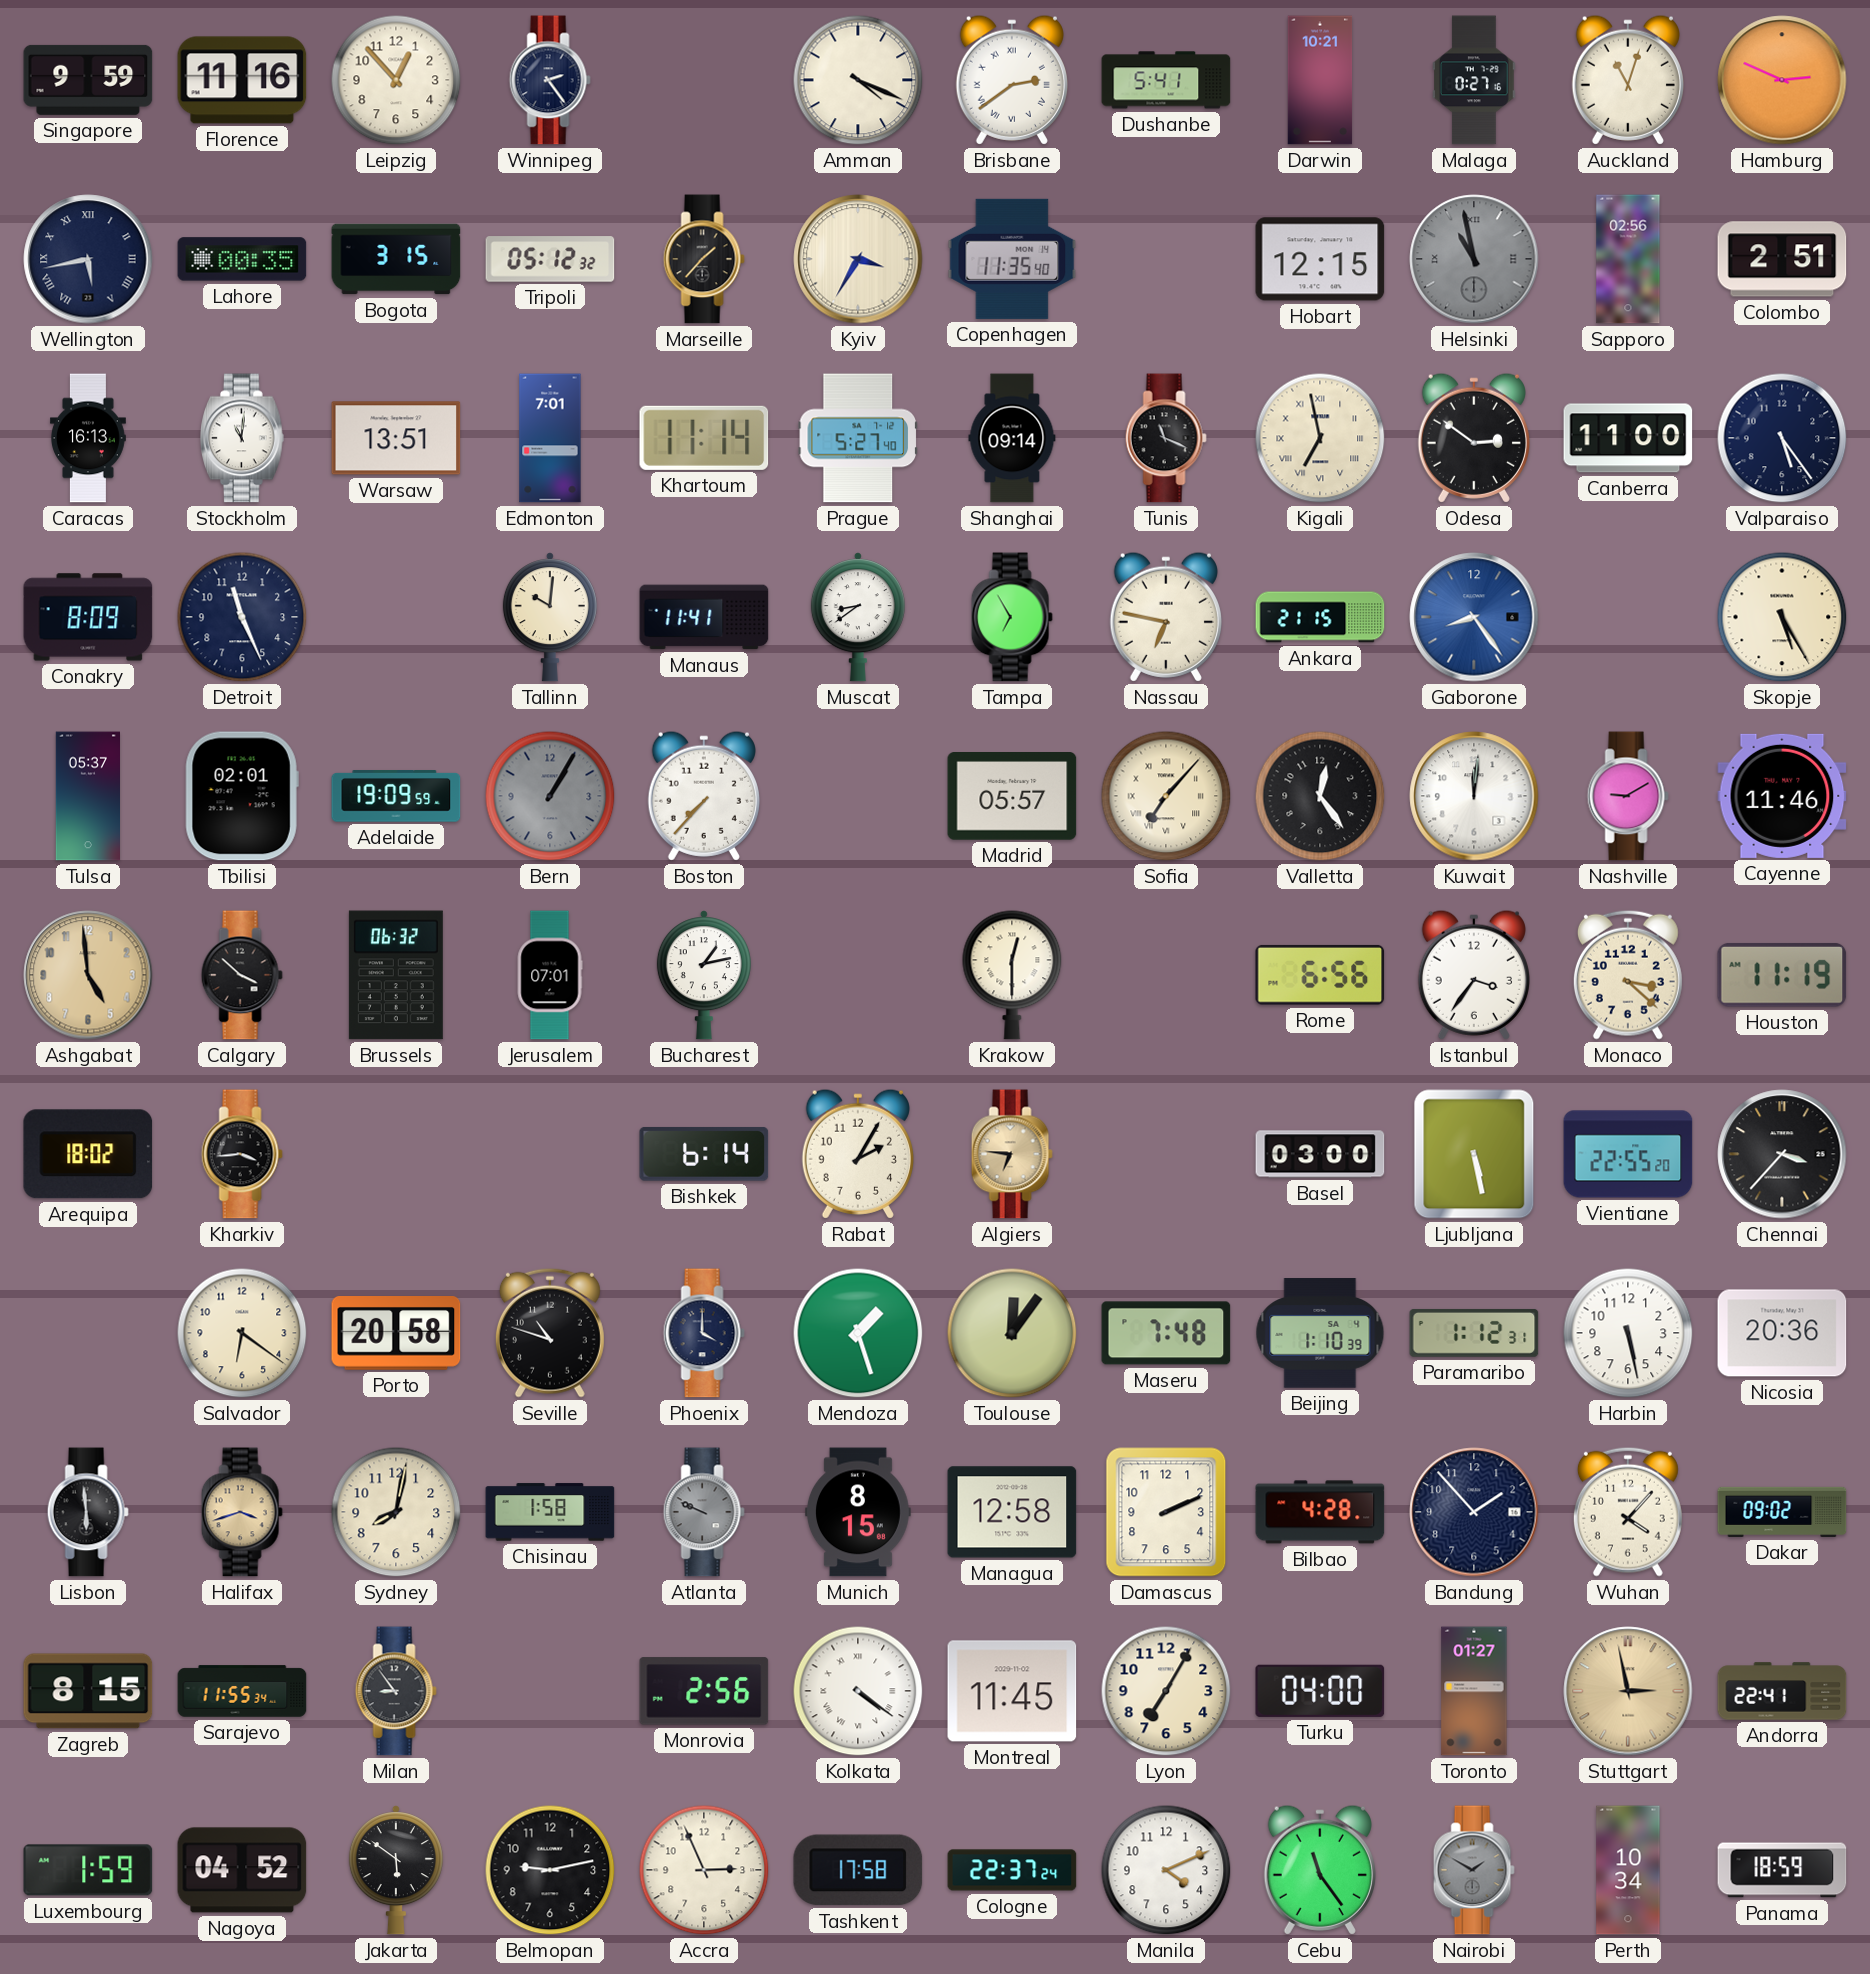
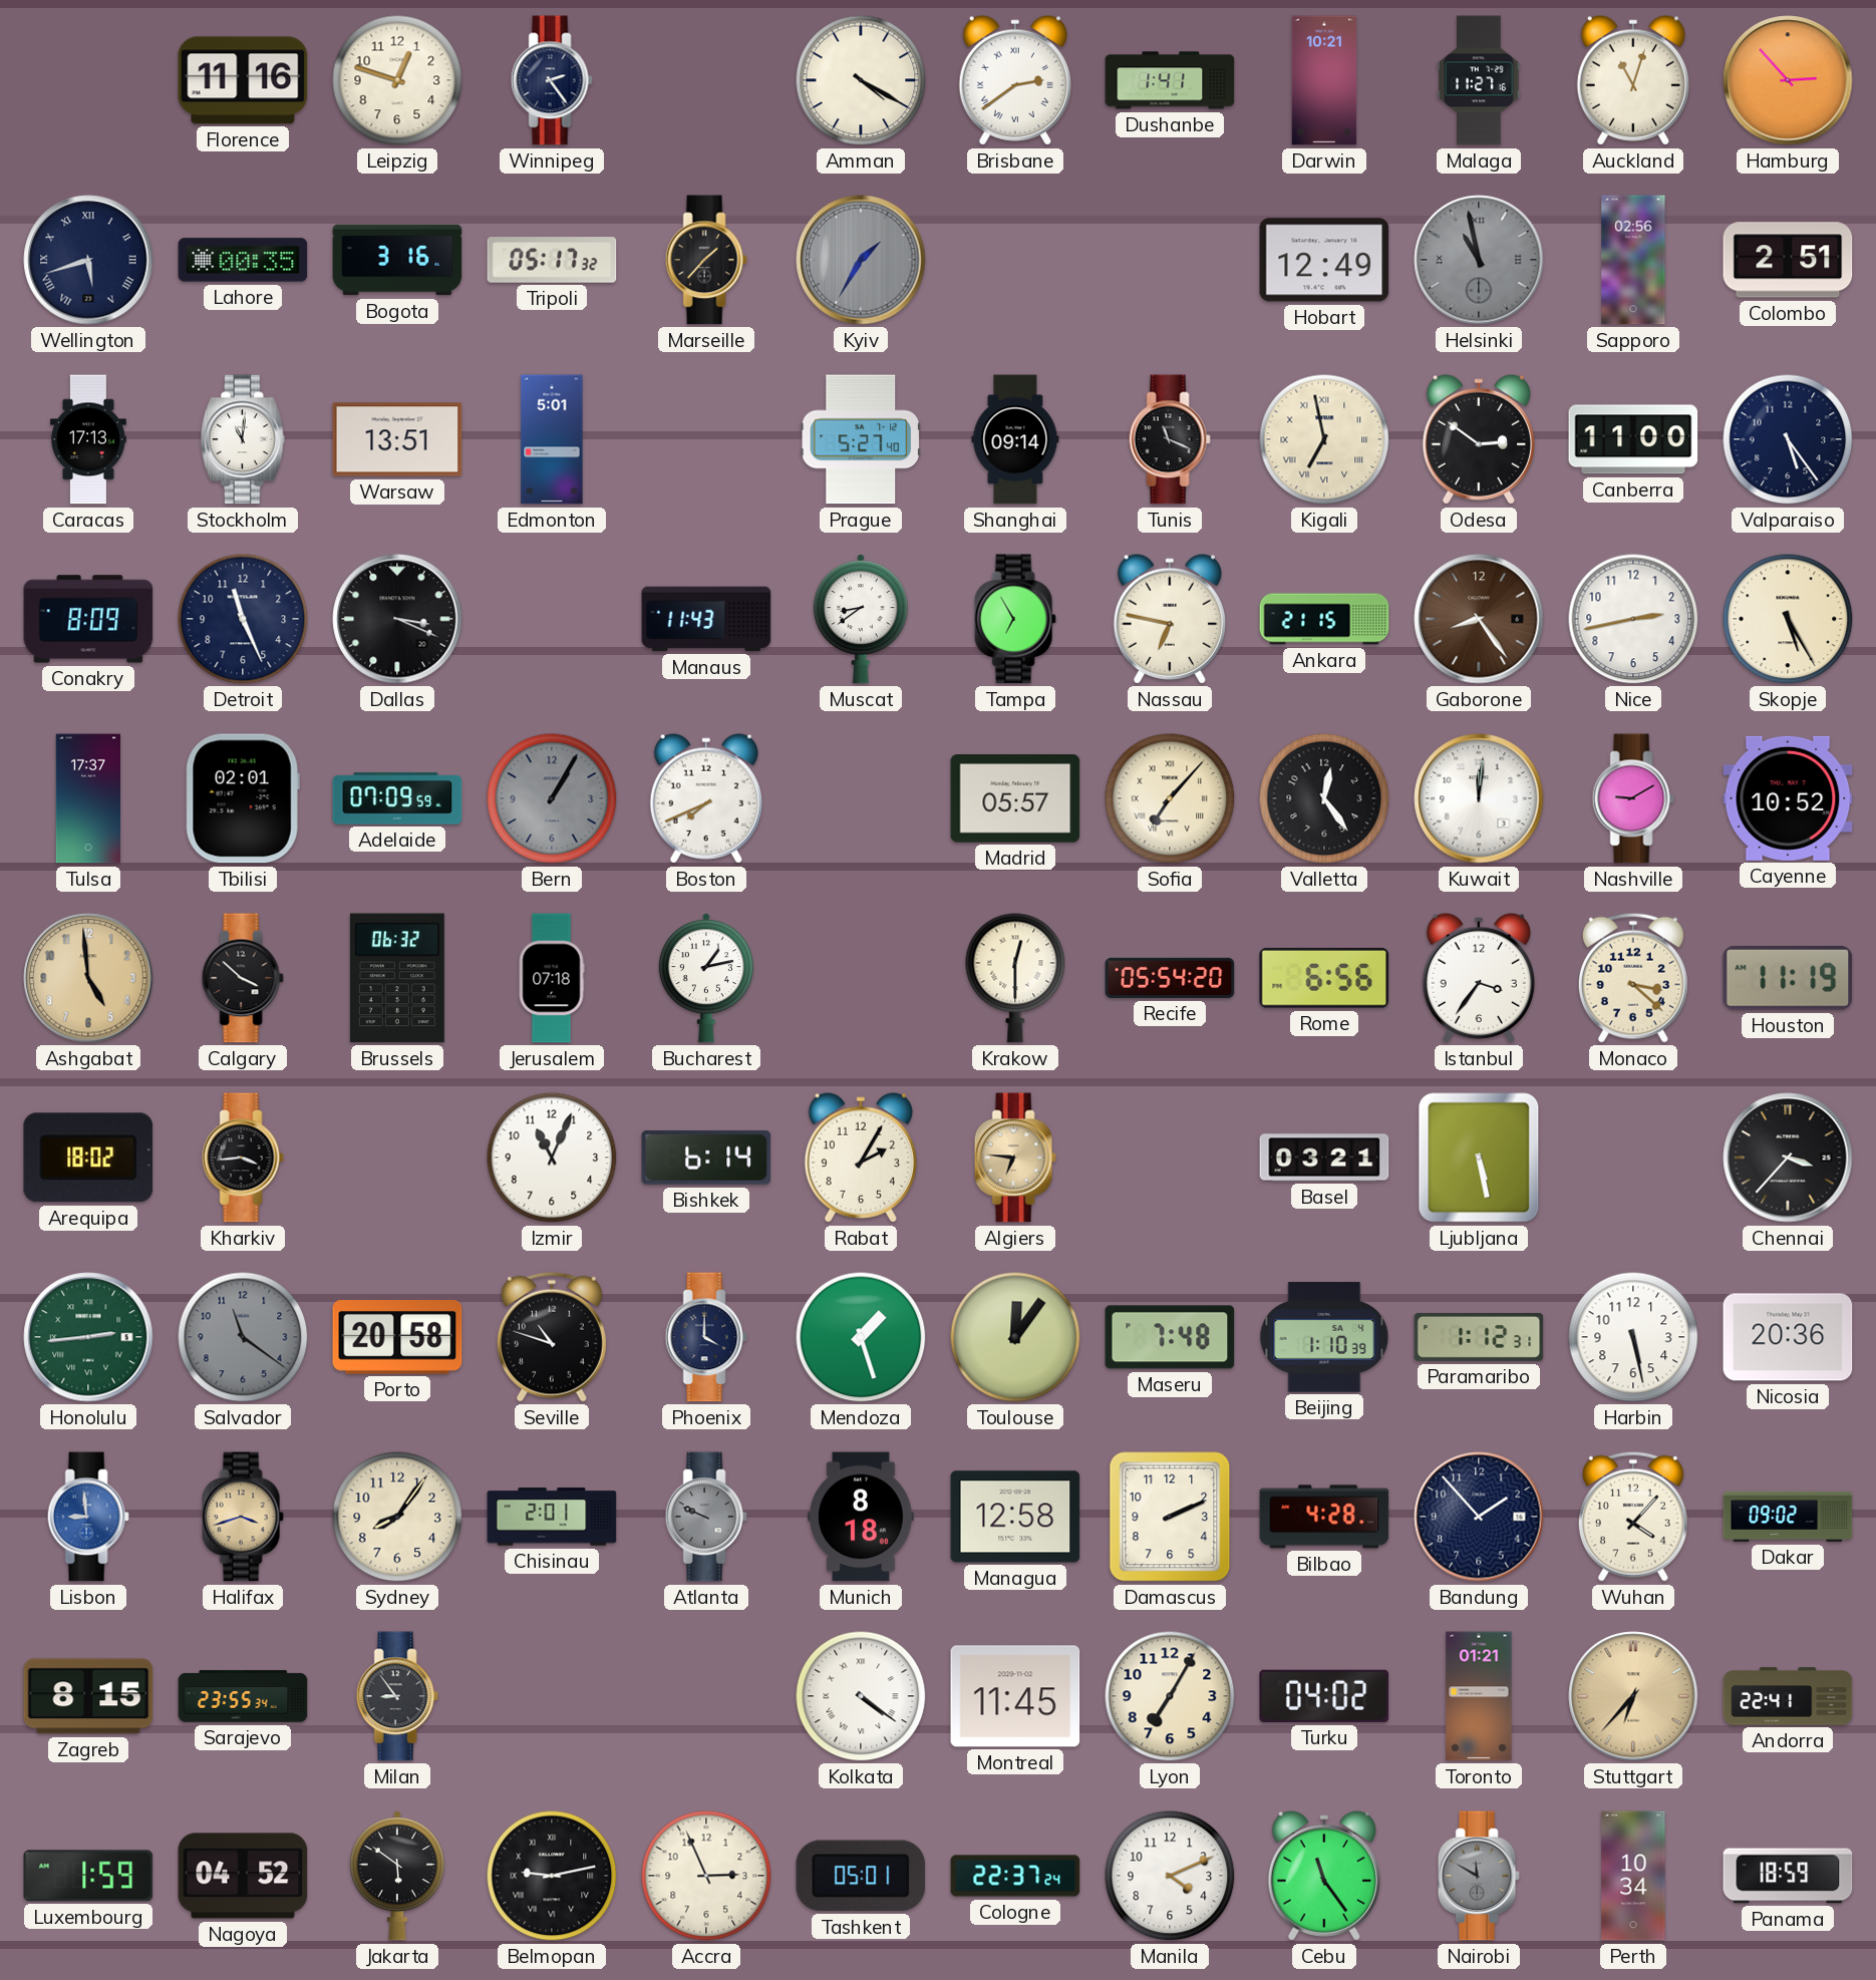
Singapore: 9:59 -> none (88, 80)
Leipzig: 12:53 -> 12:48 (397, 80)
Amman: 4:19 -> 4:20 (861, 80)
Dushanbe: 5:41 -> 1:41 (1170, 80)
Malaga: 0:27 -> 11:27 (1479, 80)
Hamburg: 2:49 -> 2:53 (1788, 80)
Wellington: 5:43 -> 5:42 (88, 260)
Bogota: 3:15 -> 3:16 (397, 260)
Tripoli: 05:12 -> 05:17 (552, 260)
Kyiv: 3:35 -> 1:35 (861, 260)
Kyiv dial: cream -> grey (861, 260)
Copenhagen: 11:35 -> none (1012, 259)
Hobart: 12:15 -> 12:49 (1324, 260)
Caracas: 16:13 -> 17:13 (88, 439)
Edmonton: 7:01 -> 5:01 (552, 439)
Khartoum: 11:14 -> none (704, 438)
Dallas: none -> 3:19 (397, 619)
Tallinn: 10:01 -> none (550, 617)
Manaus: 11:41 -> 11:43 (706, 619)
Gaborone dial: blue -> brown (1479, 619)
Nice: none -> 2:43 (1633, 619)
Tulsa: 05:37 -> 17:37 (87, 798)
Adelaide: 19:09 -> 07:09 (397, 798)
Boston: 7:37 -> 7:41 (706, 798)
Cayenne: 11:46 -> 10:52 (1788, 798)
Jerusalem: 07:01 -> 07:18 (552, 978)
Recife: none -> 05:54 (1170, 978)
Izmir: none -> 11:04 (552, 1158)
Basel: 03:00 -> 03:21 (1324, 1158)
Vientiane: 22:55 -> none (1628, 1154)
Honolulu: none -> 2:44 (88, 1337)
Salvador: 6:21 -> 11:21 (243, 1337)
Salvador dial: cream -> grey (243, 1337)
Lisbon: 5:59 -> 8:59 (88, 1517)
Lisbon dial: black -> blue (88, 1517)
Sydney: 8:02 -> 8:06 (397, 1517)
Chisinau: 1:58 -> 2:01 (552, 1517)
Munich: 8:15 -> 8:18 (861, 1517)
Sarajevo: 11:55 -> 23:55 (243, 1696)
Monrovia: 2:56 -> none (704, 1691)
Turku: 04:00 -> 04:02 (1324, 1696)
Toronto: 01:27 -> 01:21 (1479, 1696)
Stuttgart: 2:58 -> 6:37 (1633, 1696)
Belmopan numerals: Arabic -> Roman (552, 1876)
Tashkent: 17:58 -> 05:01 (861, 1876)
Nairobi: 1:50 -> 11:50 (1479, 1876)
